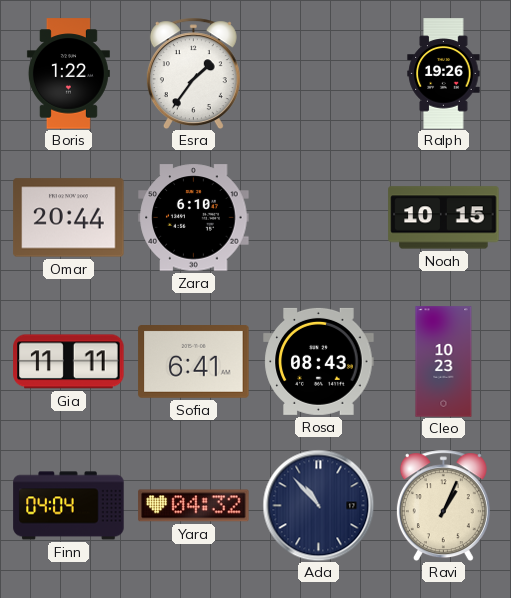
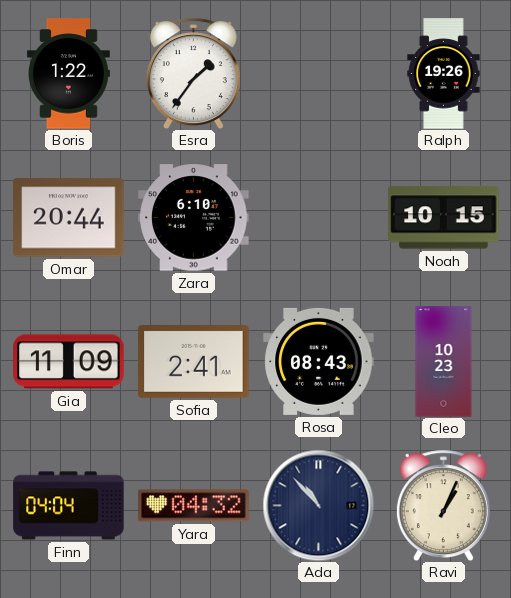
Gia: 11:11 -> 11:09 (69, 362)
Sofia: 6:41 -> 2:41 (194, 362)
